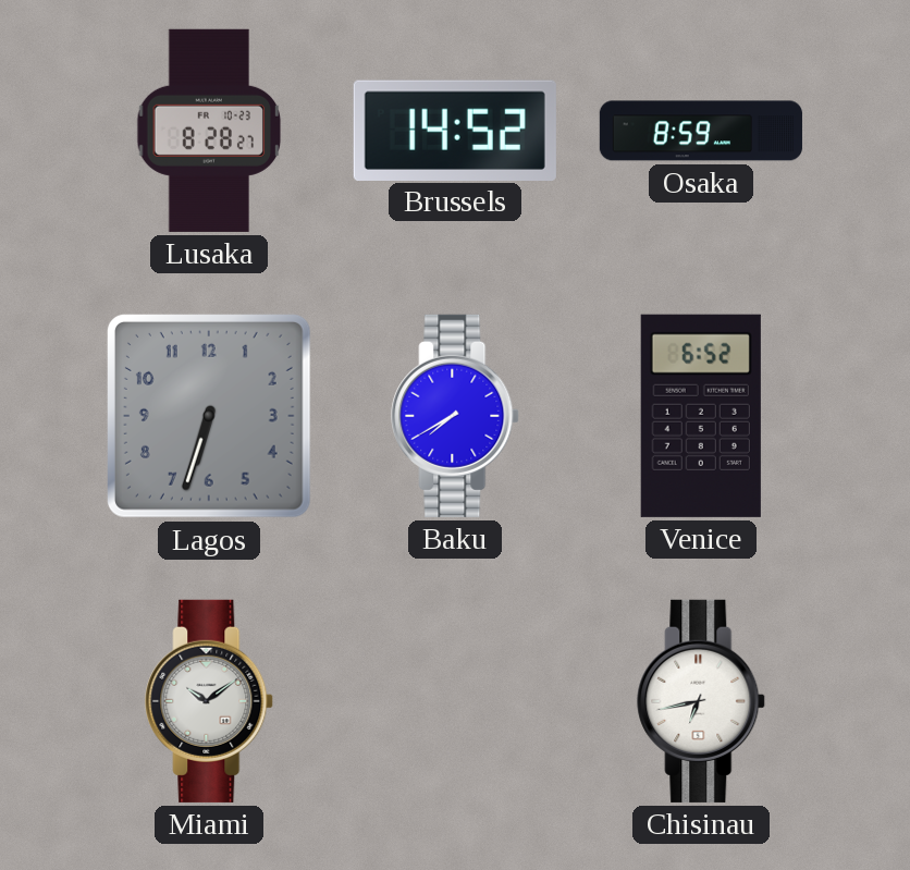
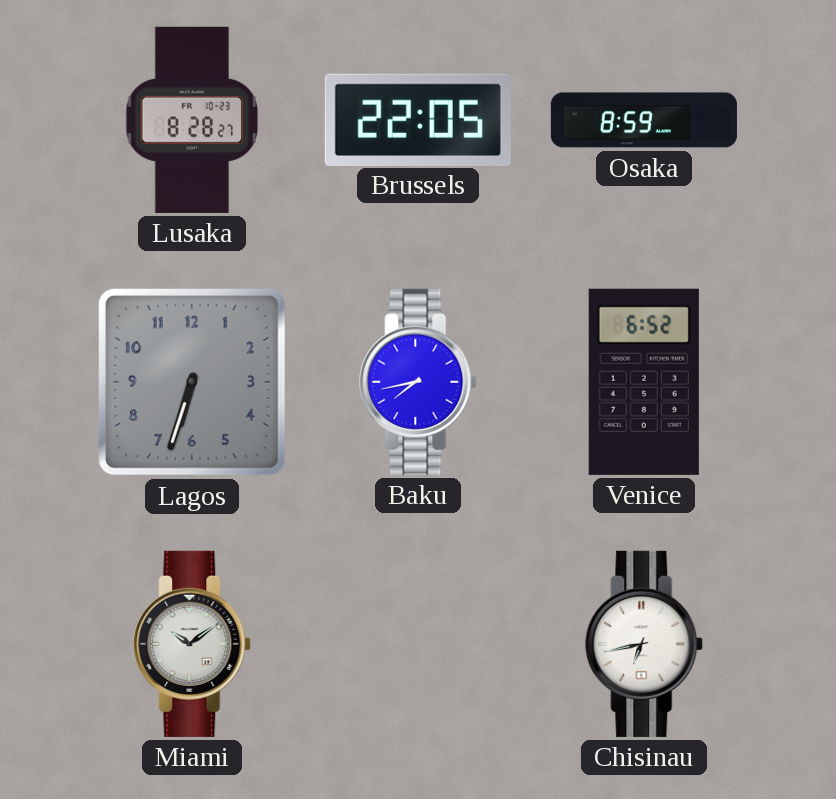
Brussels: 14:52 -> 22:05 (418, 119)
Baku: 7:40 -> 7:43 (419, 382)
